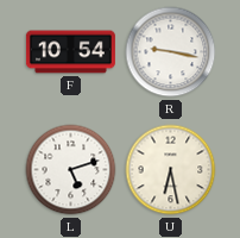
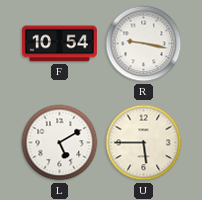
L: 5:12 -> 5:10 (60, 143)
U: 6:28 -> 5:45 (144, 143)
